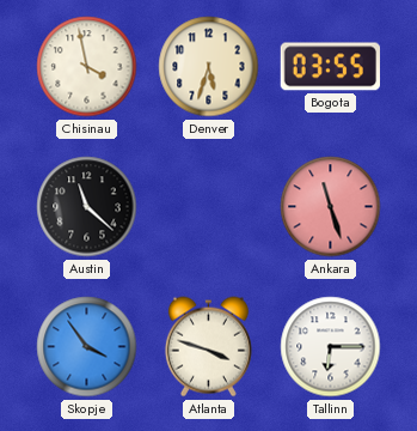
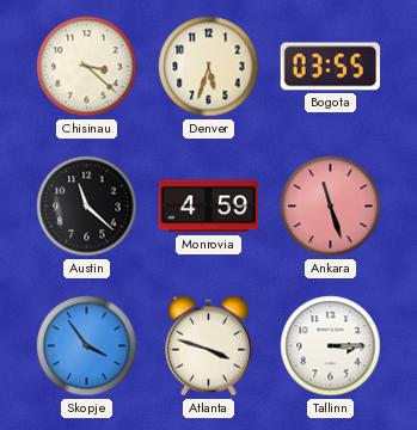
Chisinau: 3:58 -> 3:22 (87, 67)
Monrovia: none -> 4:59 (208, 207)
Tallinn: 6:15 -> 3:15 (331, 346)
